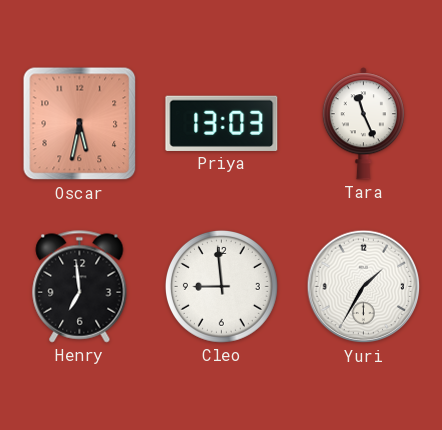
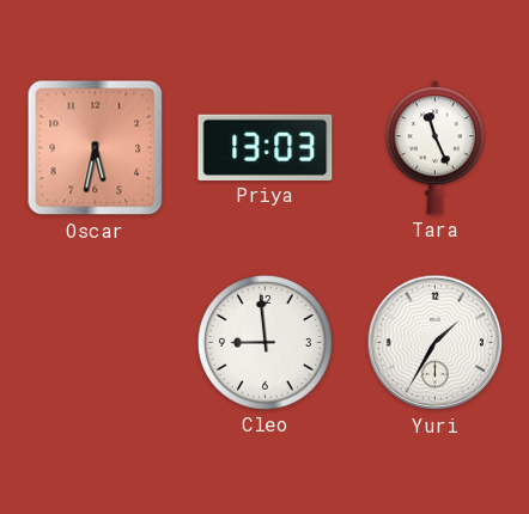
Henry: 6:59 -> none (80, 287)
